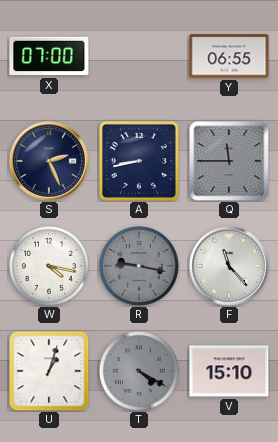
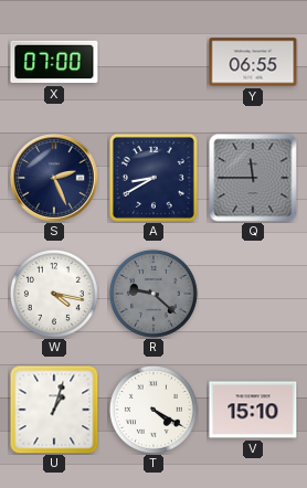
A: 8:43 -> 8:40 (153, 178)
R: 9:17 -> 9:22 (153, 294)
F: 11:23 -> none (229, 266)
T dial: grey -> white (153, 410)
